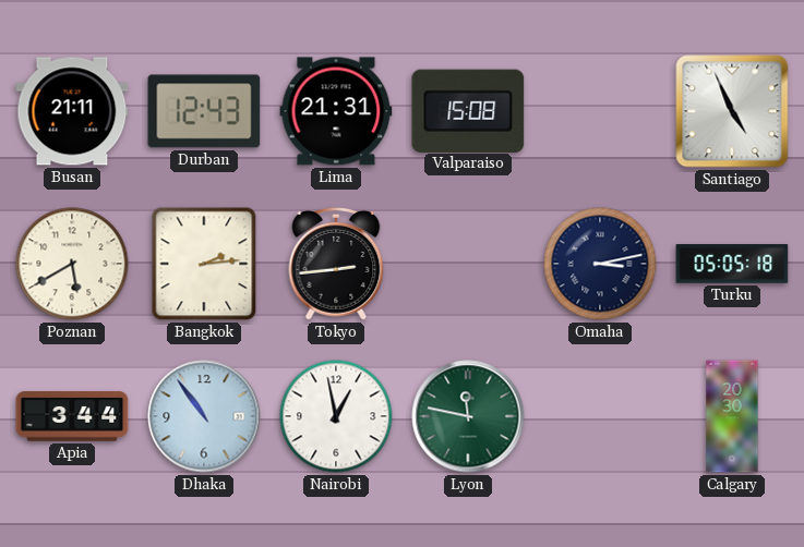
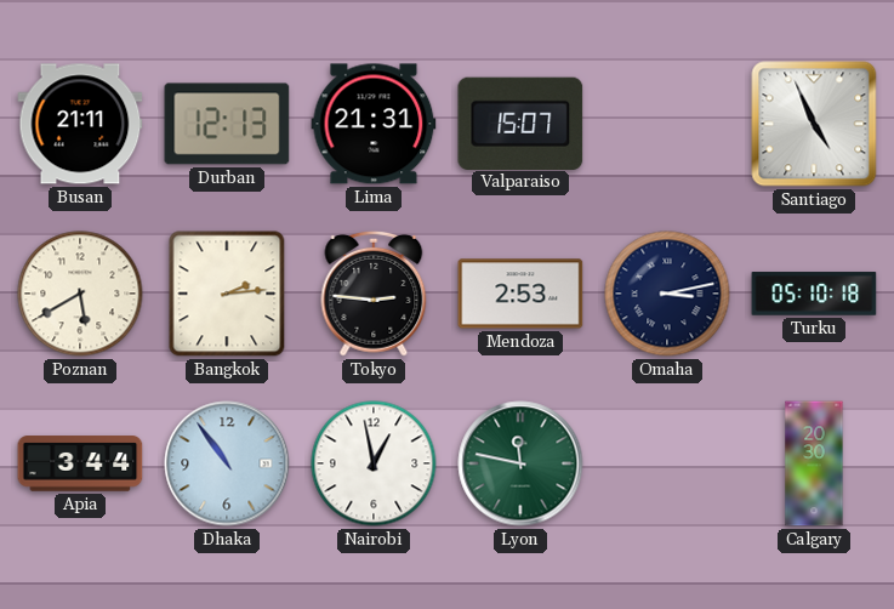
Durban: 12:43 -> 12:13 (227, 124)
Valparaiso: 15:08 -> 15:07 (520, 123)
Tokyo: 2:44 -> 2:46 (374, 294)
Mendoza: none -> 2:53 (520, 294)
Turku: 05:05 -> 05:10 (814, 294)
